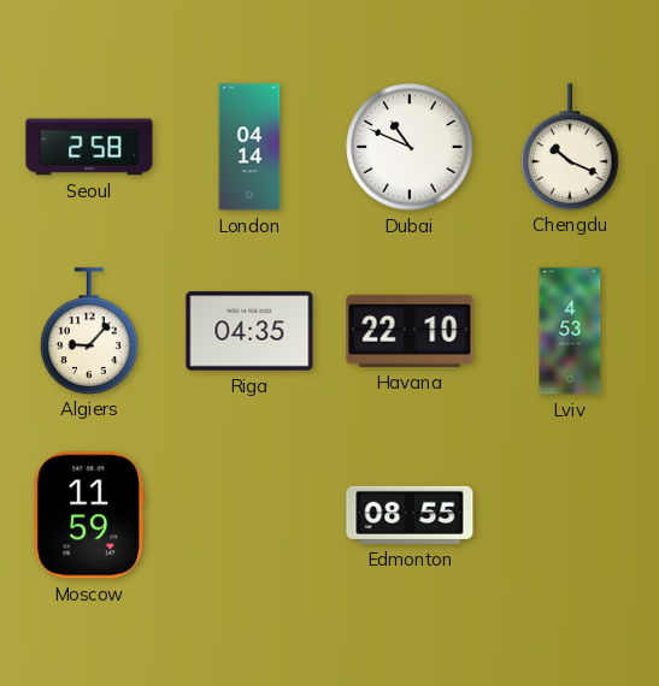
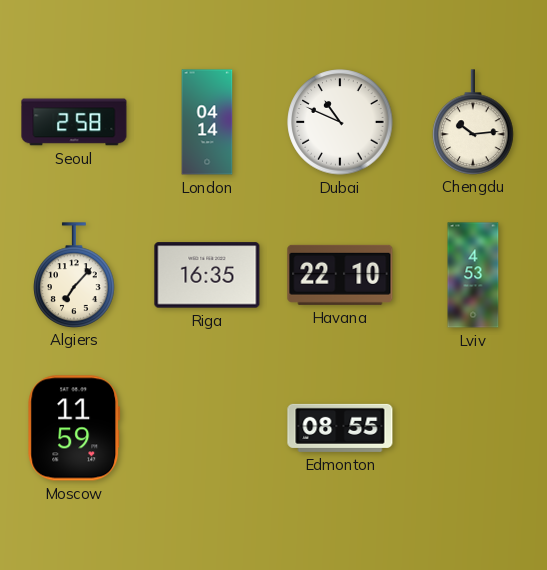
Chengdu: 10:19 -> 10:14 (473, 122)
Algiers: 9:07 -> 7:07 (74, 275)
Riga: 04:35 -> 16:35 (207, 275)
